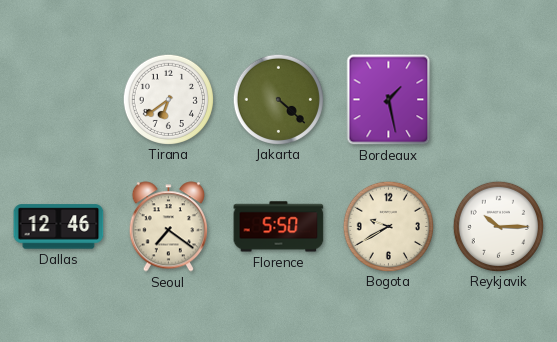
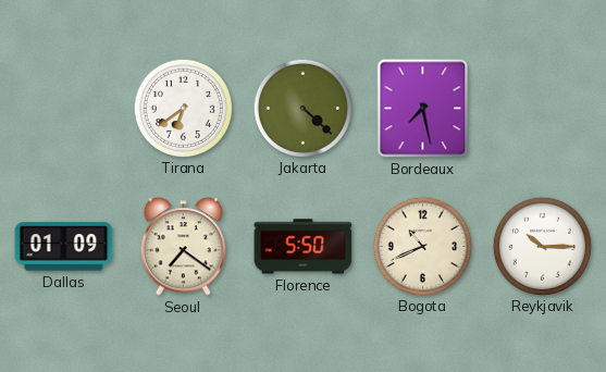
Bordeaux: 1:28 -> 7:28 (423, 109)
Dallas: 12:46 -> 01:09 (64, 247)
Bogota: 9:40 -> 10:41 (422, 246)
